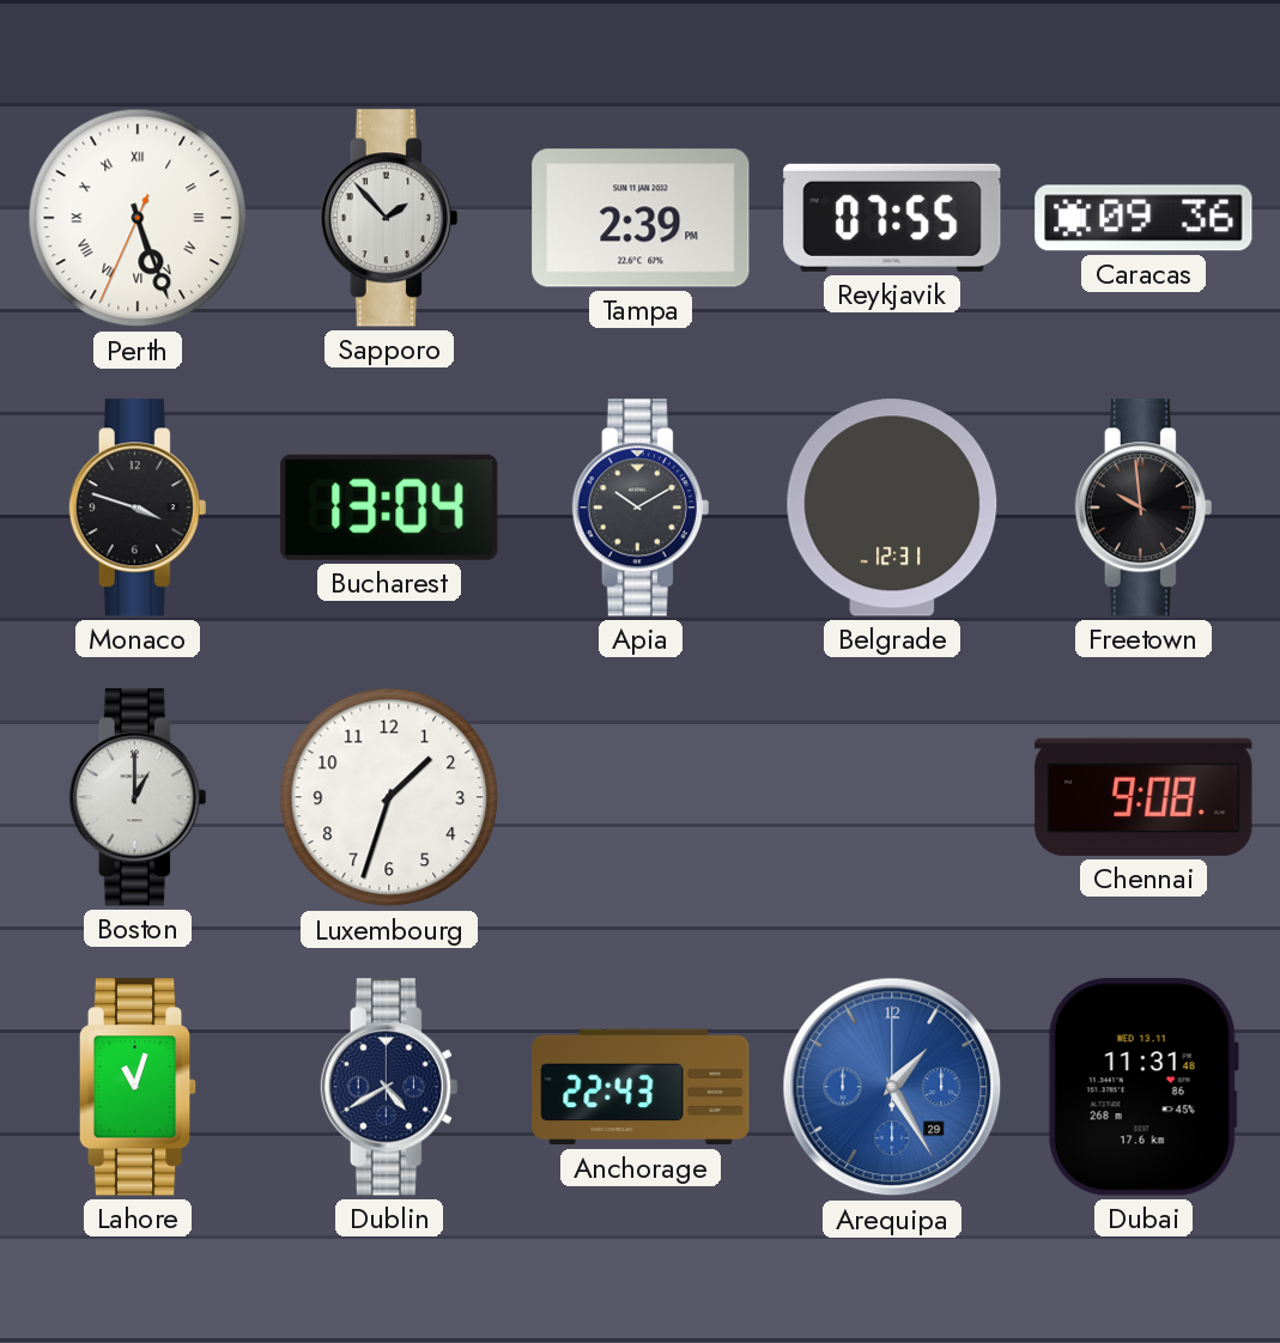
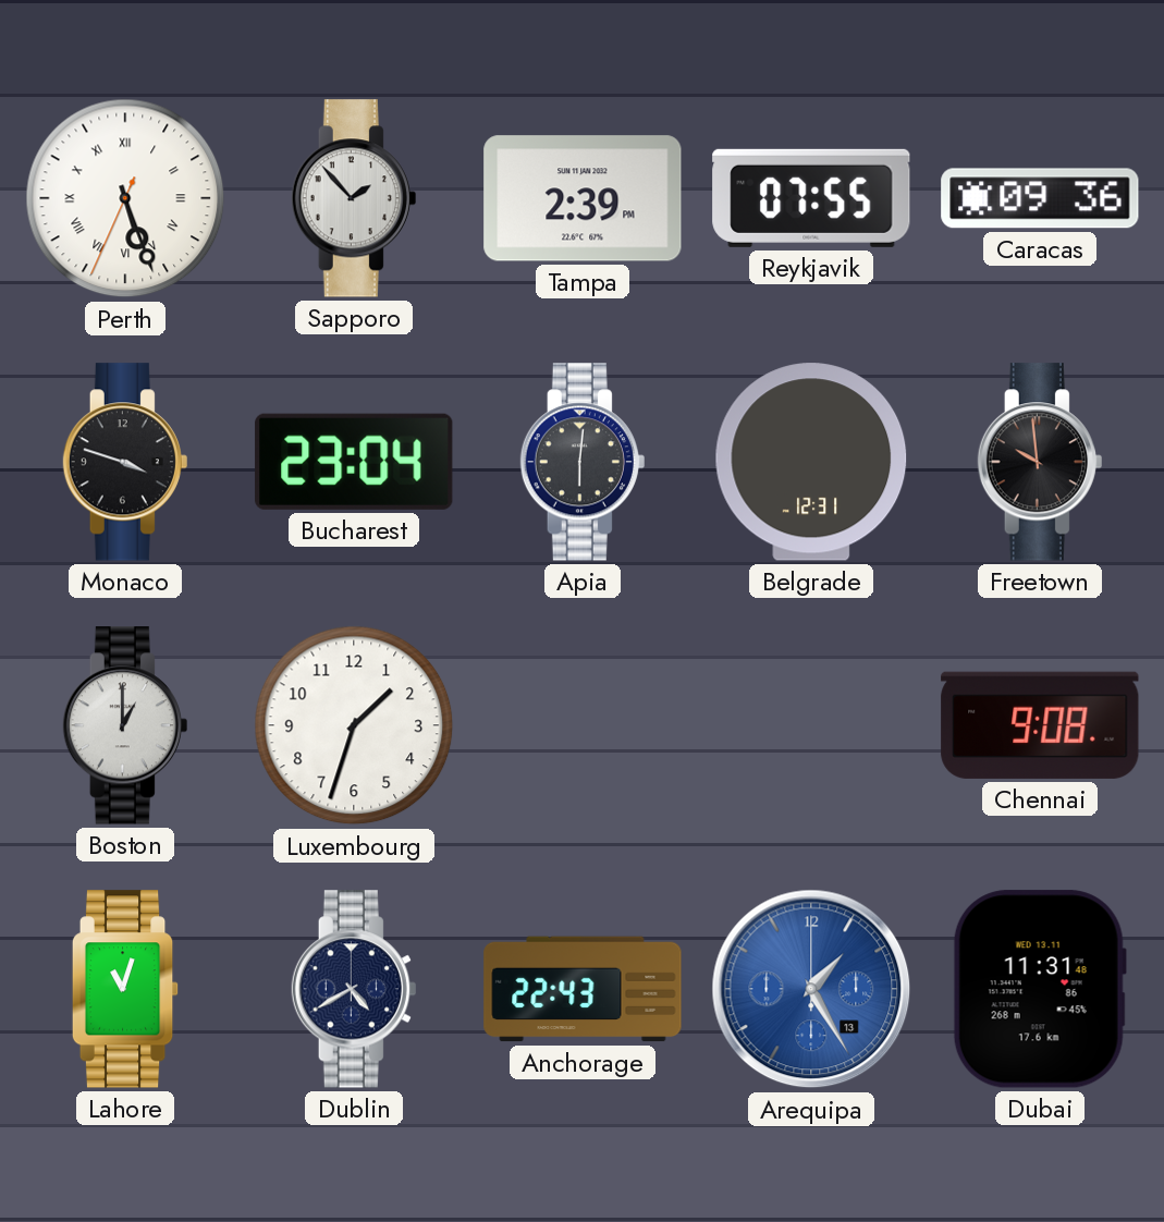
Bucharest: 13:04 -> 23:04 (354, 462)
Apia: 10:10 -> 6:01 (583, 462)
Arequipa date: 29 -> 13 (811, 989)
